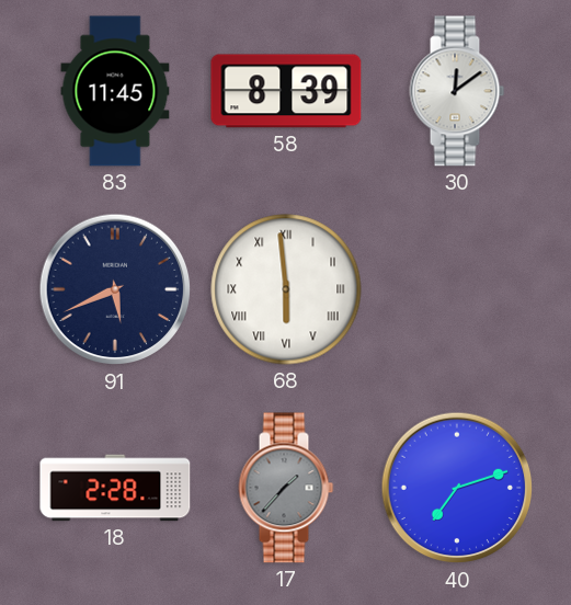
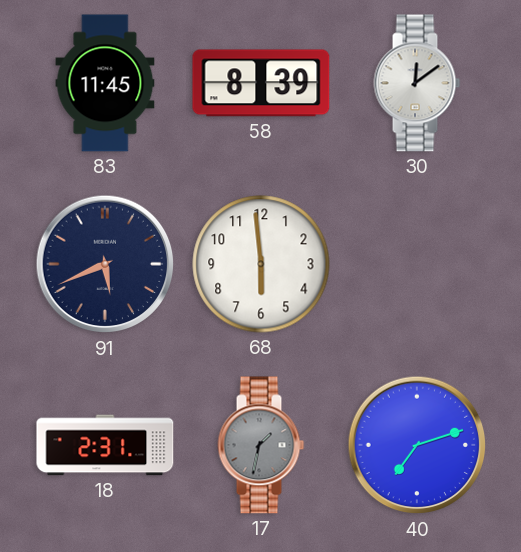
68 numerals: Roman -> Arabic (261, 264)
18: 2:28 -> 2:31 (105, 445)
17: 1:37 -> 1:32 (261, 445)
